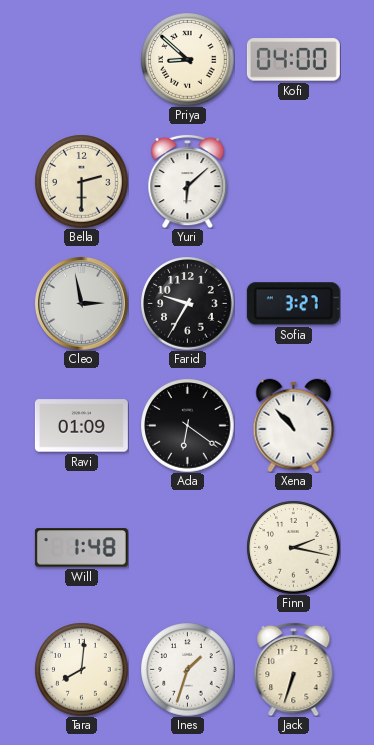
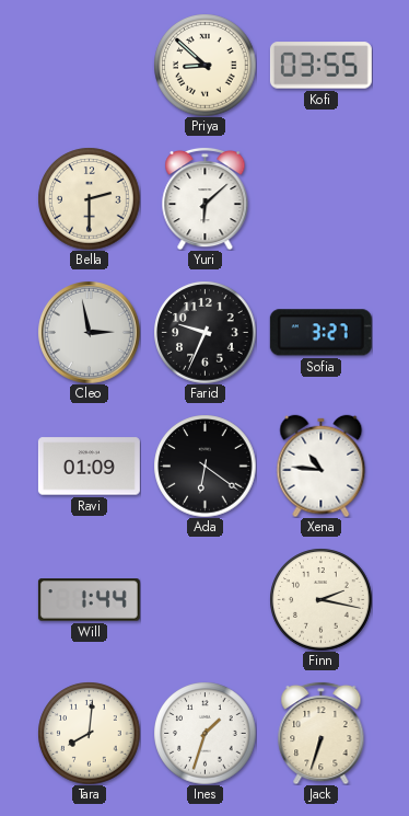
Kofi: 04:00 -> 03:55 (320, 66)
Farid: 9:35 -> 9:34 (204, 332)
Xena: 10:53 -> 10:46 (322, 466)
Will: 1:48 -> 1:44 (89, 600)
